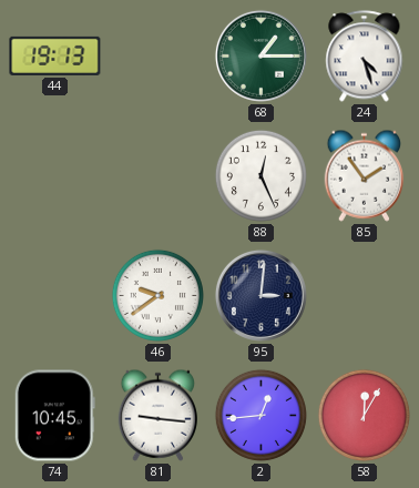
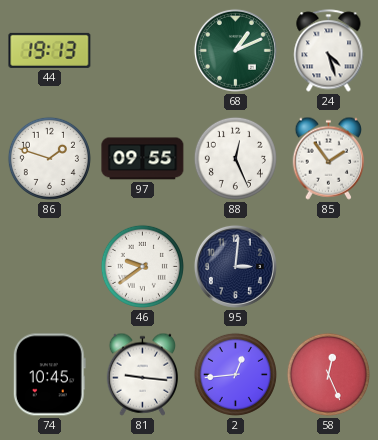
68: 1:15 -> 1:11 (235, 50)
86: none -> 1:48 (49, 158)
97: none -> 09:55 (143, 159)
58: 12:05 -> 12:26 (328, 374)
